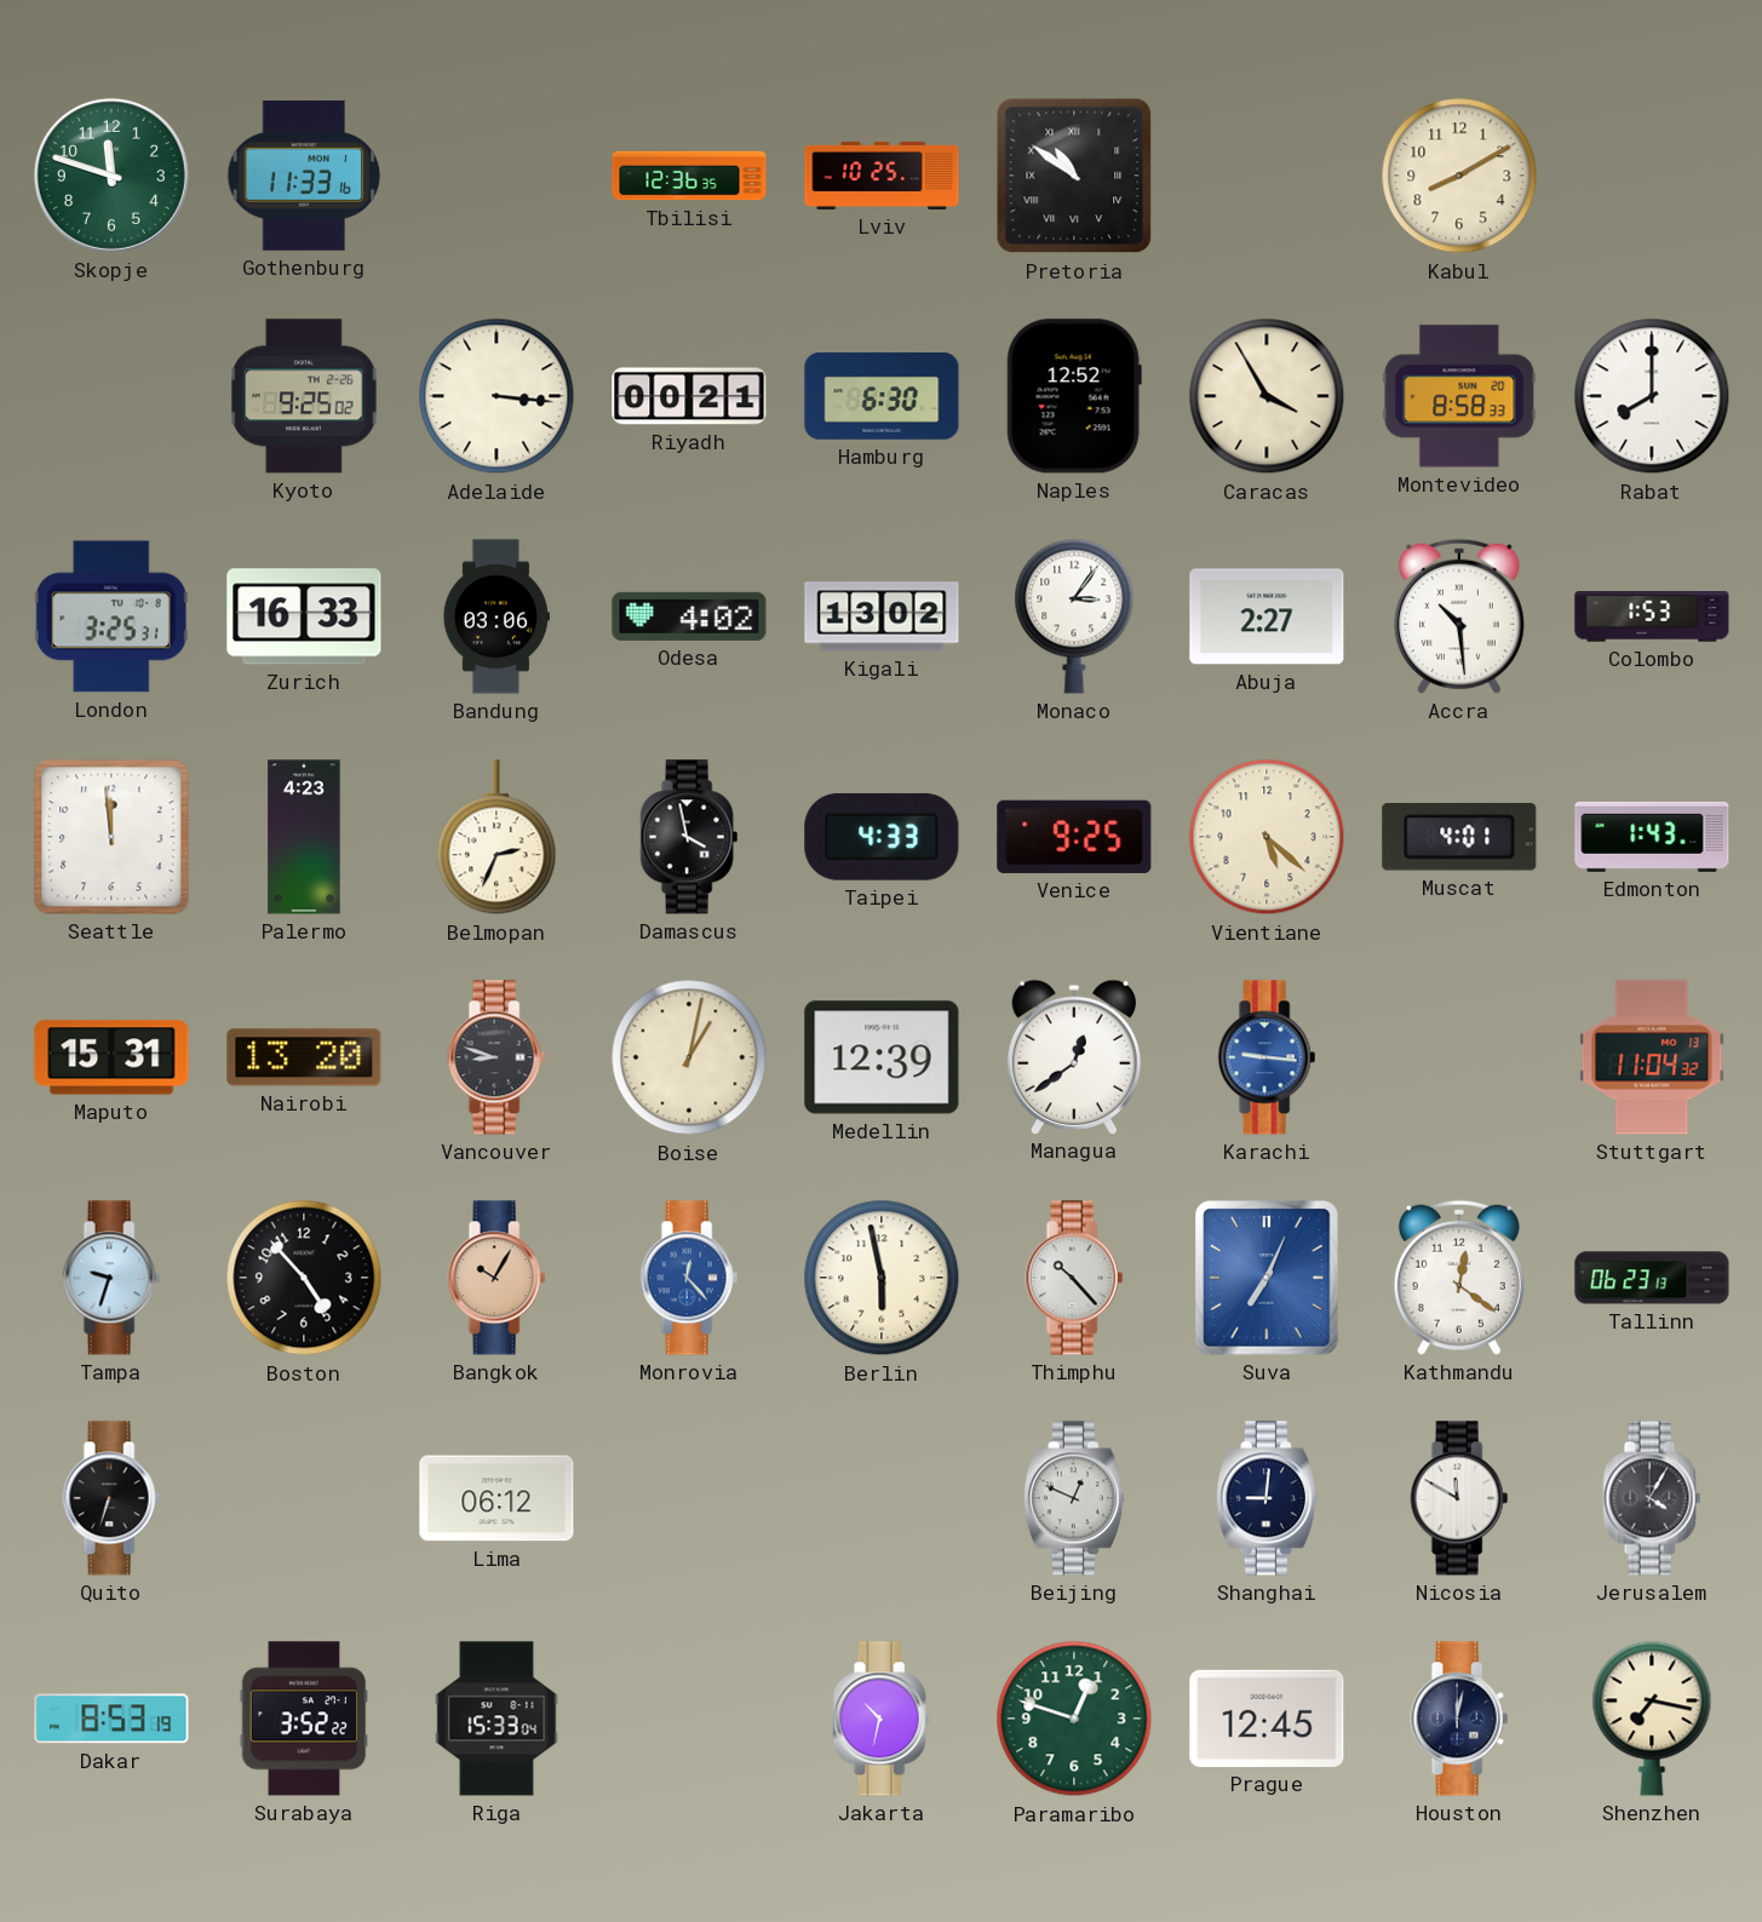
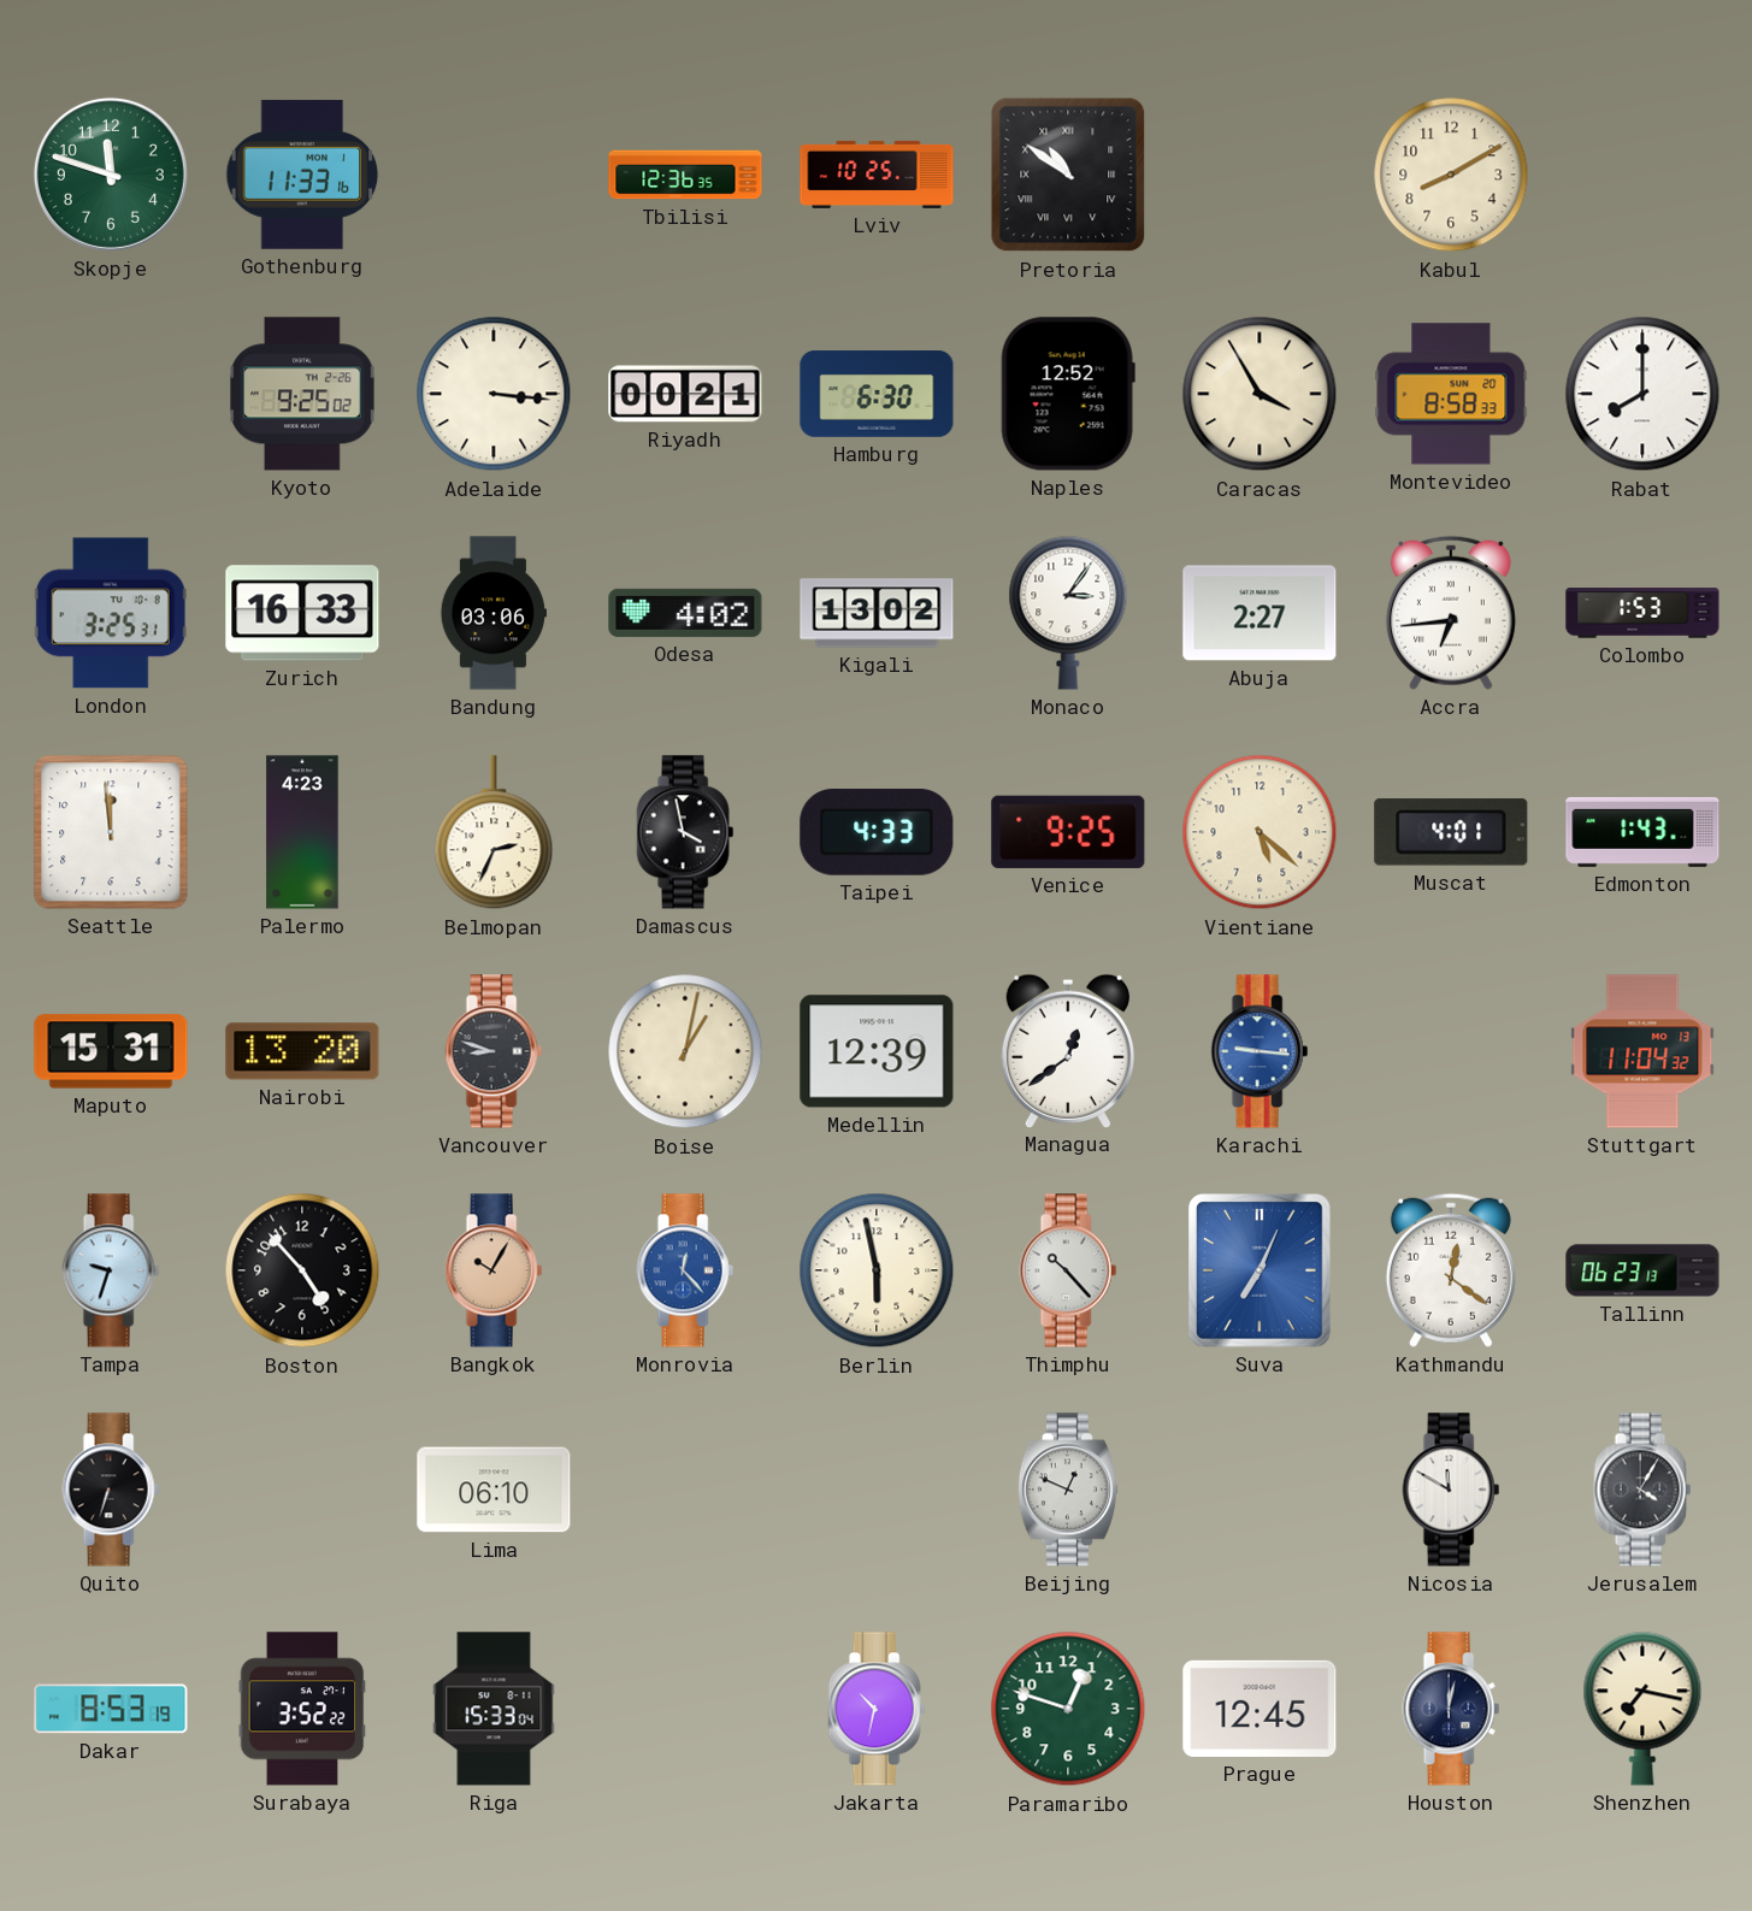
Accra: 10:29 -> 6:44 (1451, 613)
Lima: 06:12 -> 06:10 (494, 1490)
Shanghai: 9:01 -> none (1267, 1498)
